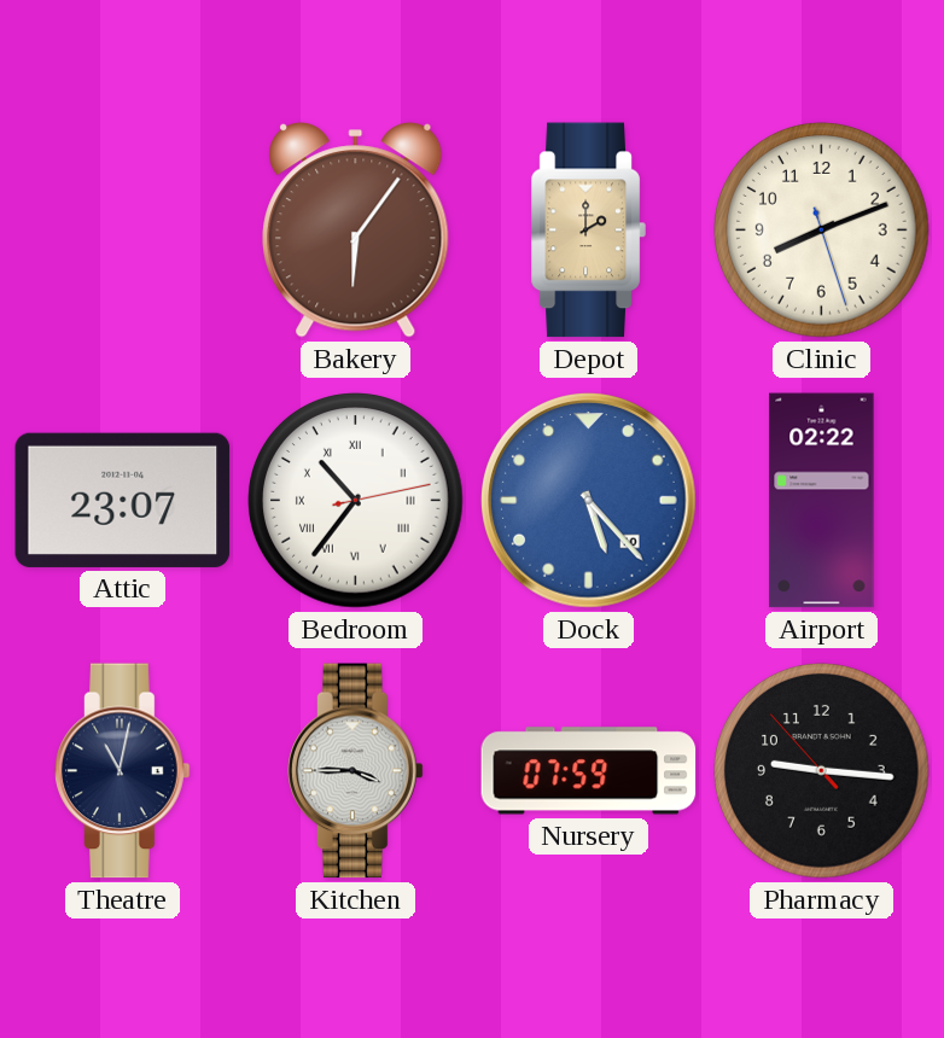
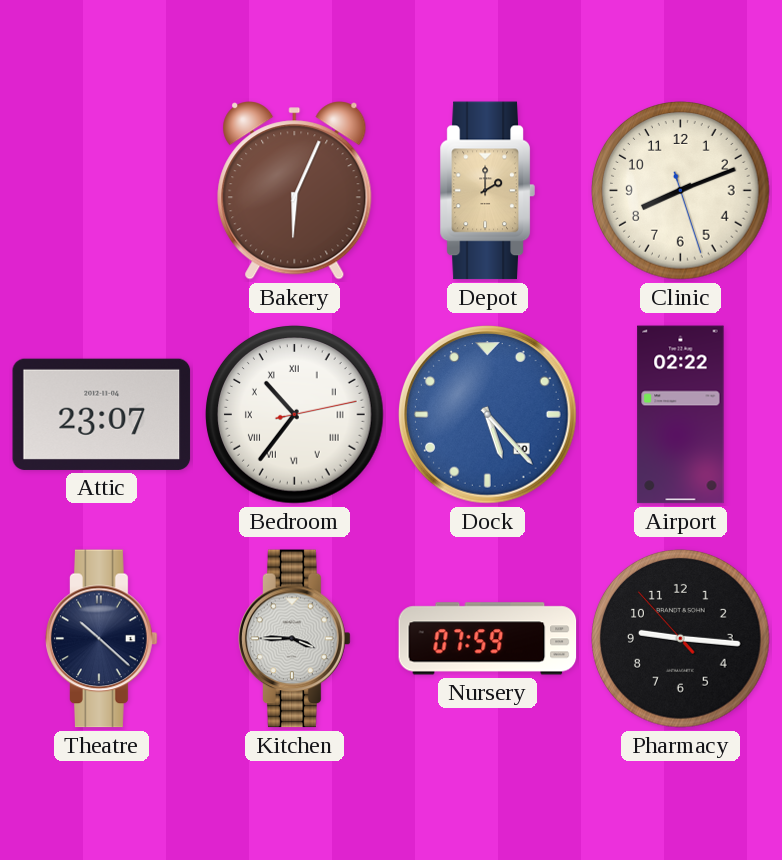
Bakery: 6:06 -> 6:04 (295, 191)
Theatre: 11:02 -> 10:22 (102, 639)
